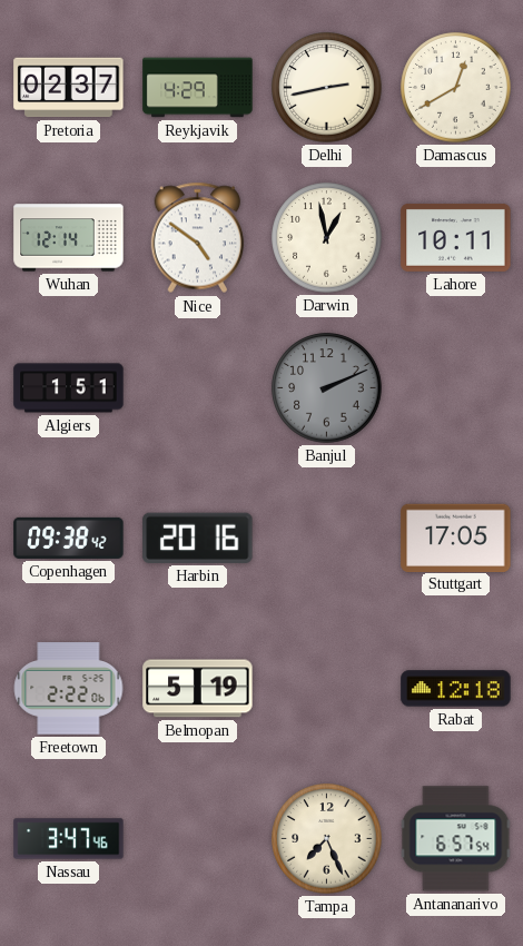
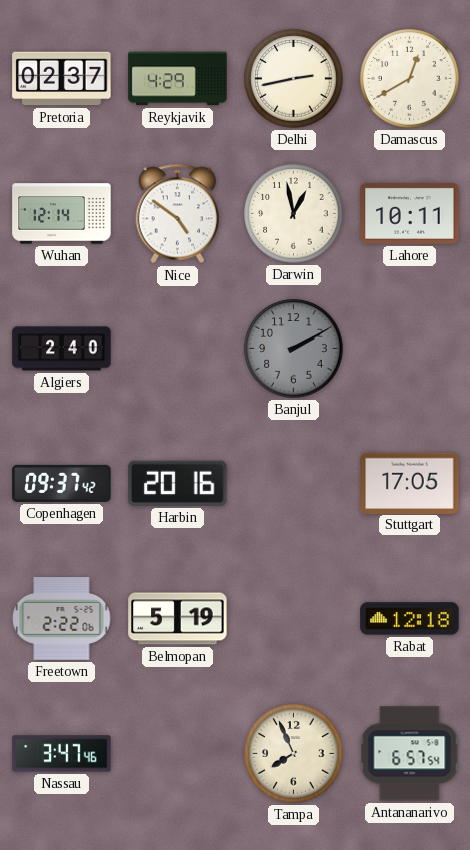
Algiers: 1:51 -> 2:40 (62, 349)
Banjul: 2:11 -> 2:10 (294, 349)
Copenhagen: 09:38 -> 09:37 (62, 483)
Tampa: 7:26 -> 7:56 (294, 754)
